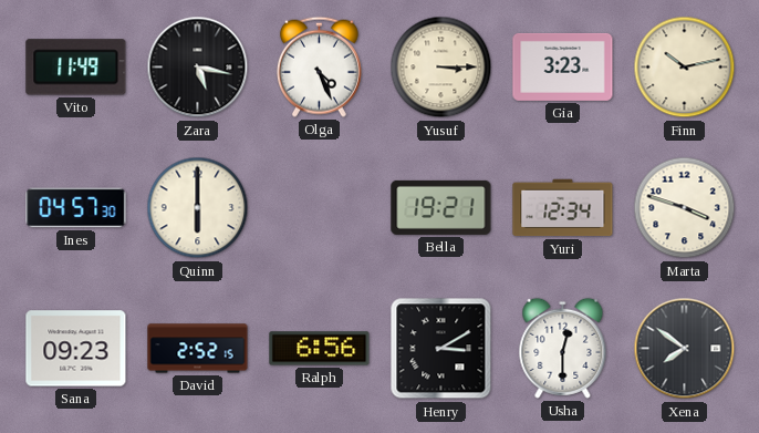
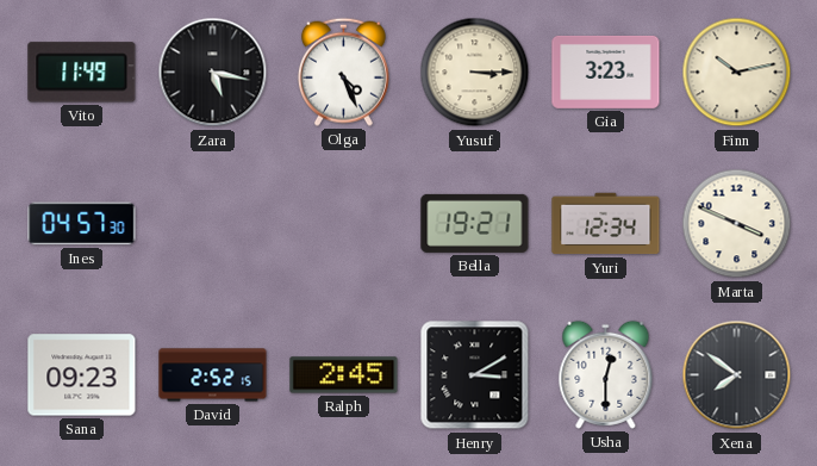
Quinn: 6:00 -> none (198, 208)
Marta: 3:48 -> 3:49 (737, 224)
Ralph: 6:56 -> 2:45 (344, 375)
